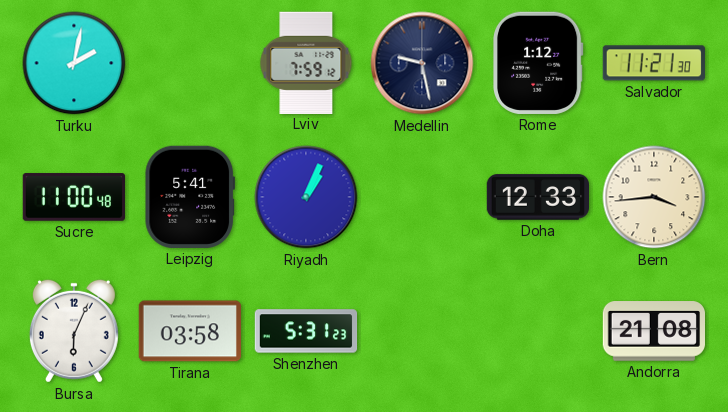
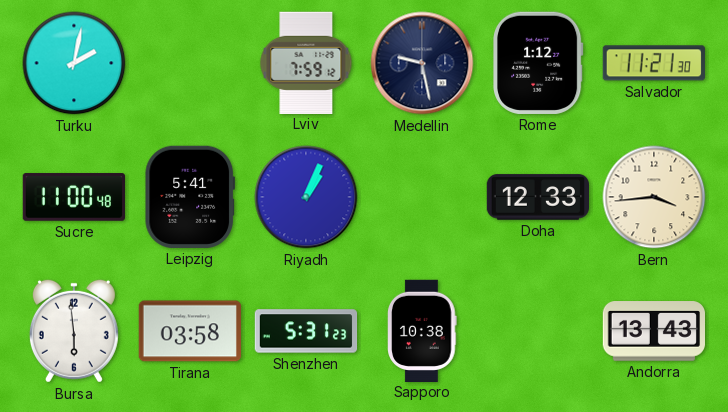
Bursa: 6:04 -> 5:59 (74, 331)
Sapporo: none -> 10:38 (422, 330)
Andorra: 21:08 -> 13:43 (653, 331)
